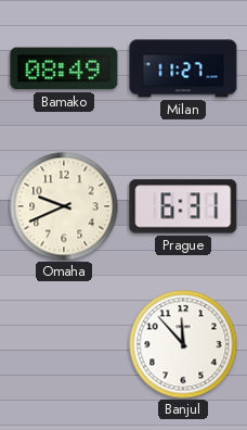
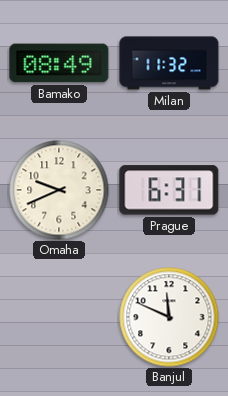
Milan: 11:27 -> 11:32 (169, 63)
Banjul: 11:53 -> 11:49 (169, 317)
